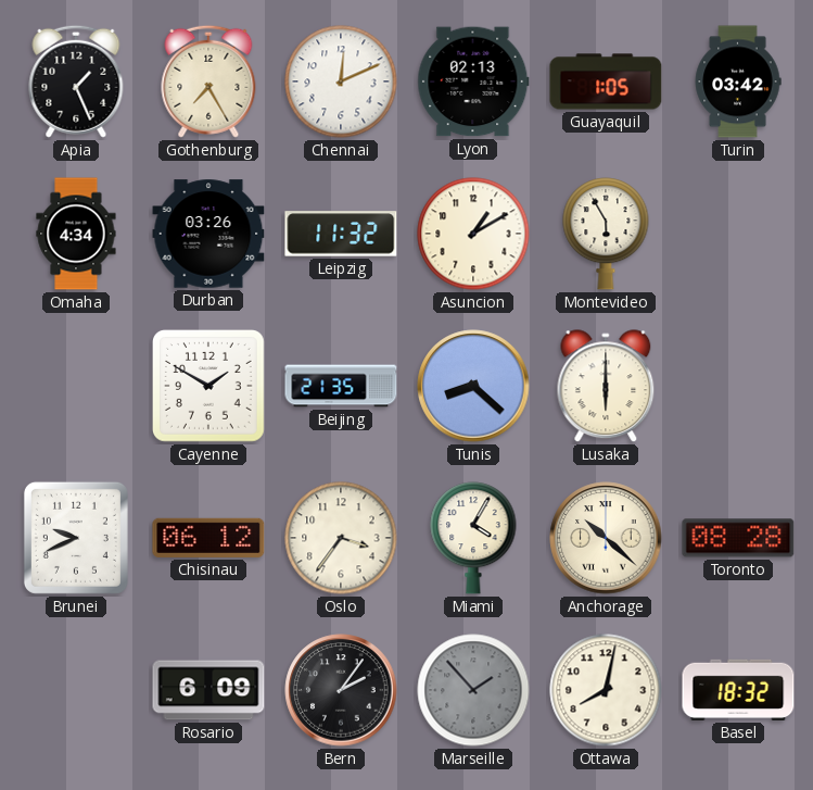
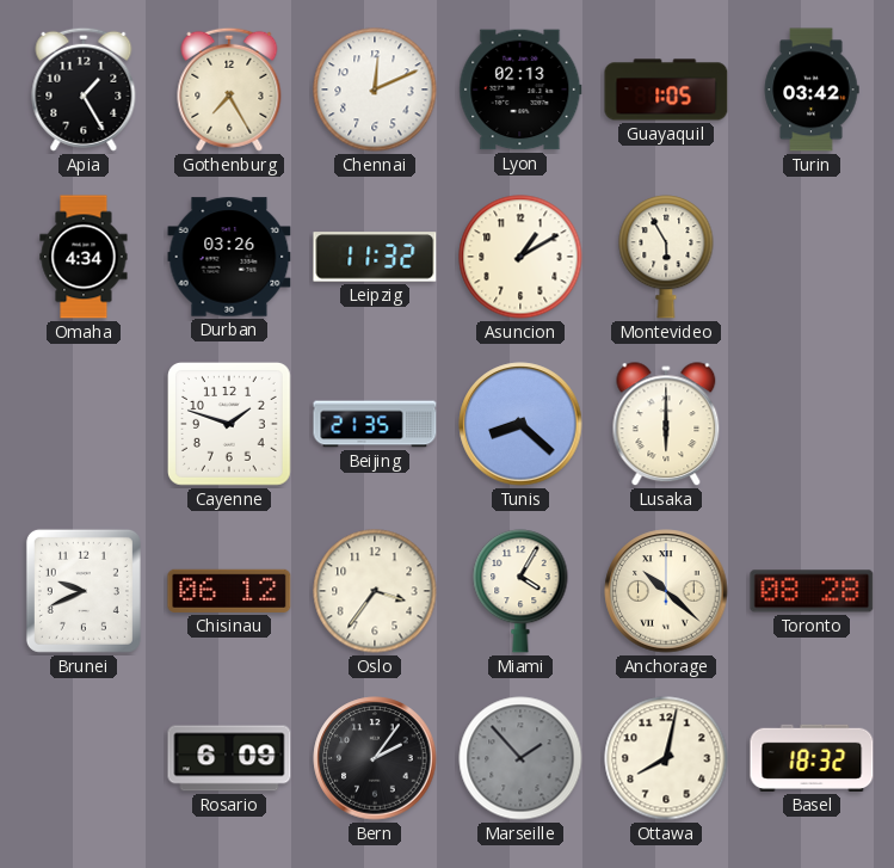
Apia: 1:26 -> 1:25 (84, 90)
Cayenne: 1:50 -> 1:48 (230, 425)
